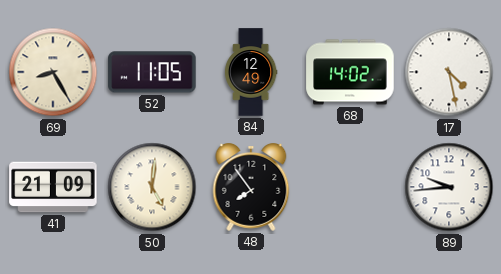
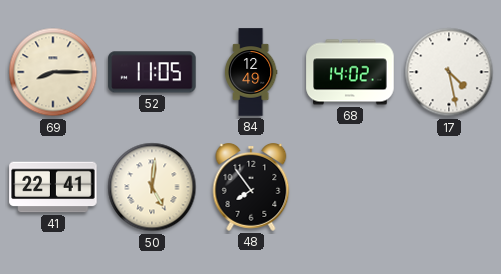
69: 8:25 -> 8:15 (53, 72)
41: 21:09 -> 22:41 (53, 187)
89: 9:44 -> none (449, 187)
